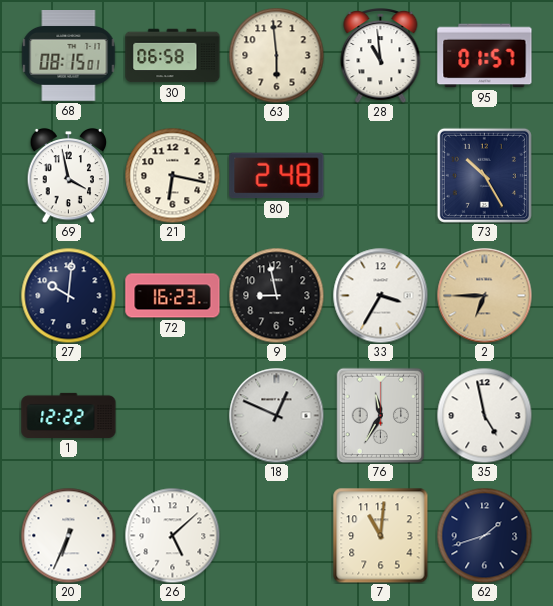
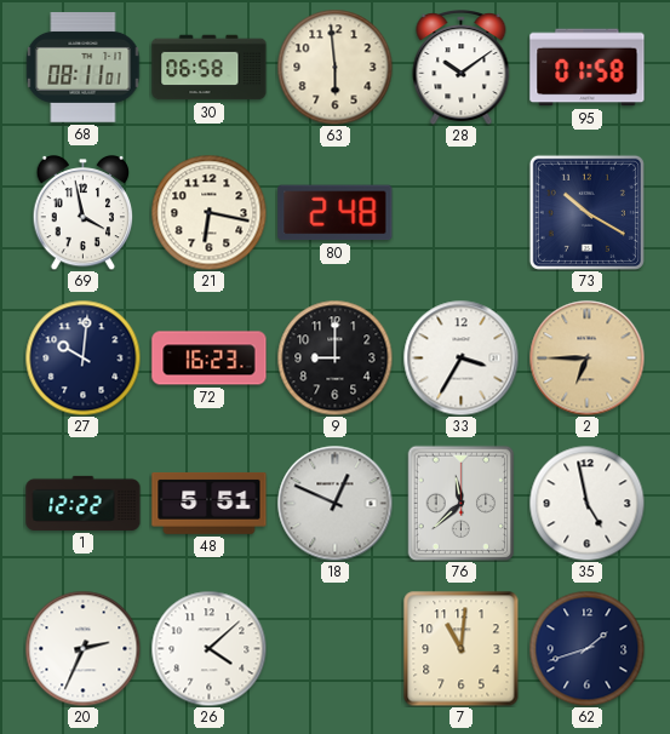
68: 08:15 -> 08:11 (84, 68)
28: 10:59 -> 10:09 (462, 68)
95: 01:57 -> 01:58 (588, 68)
73: 10:25 -> 10:20 (586, 212)
9: 8:58 -> 9:00 (334, 357)
48: none -> 5:51 (210, 503)
76: 11:35 -> 11:38 (462, 503)
20: 6:34 -> 2:34 (82, 648)
26: 5:08 -> 4:08 (208, 648)
